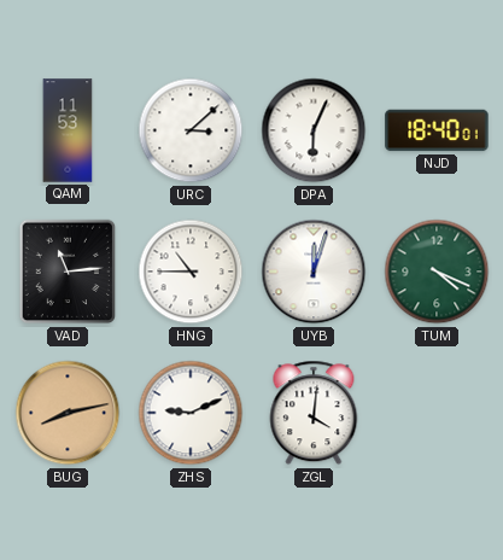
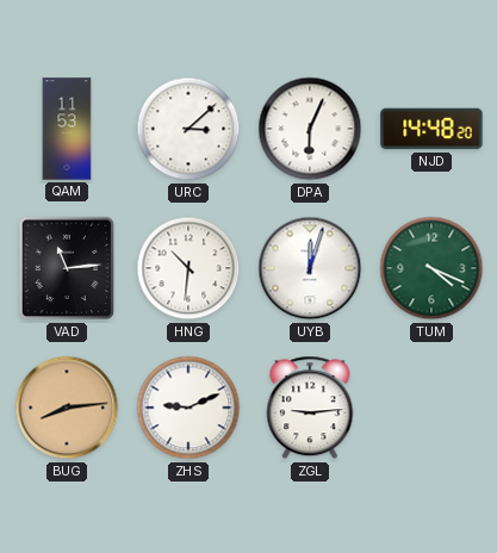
NJD: 18:40 -> 14:48 (431, 129)
HNG: 10:45 -> 10:31 (188, 268)
BUG: 8:13 -> 8:14 (67, 408)
ZGL: 4:01 -> 9:14 (310, 408)
